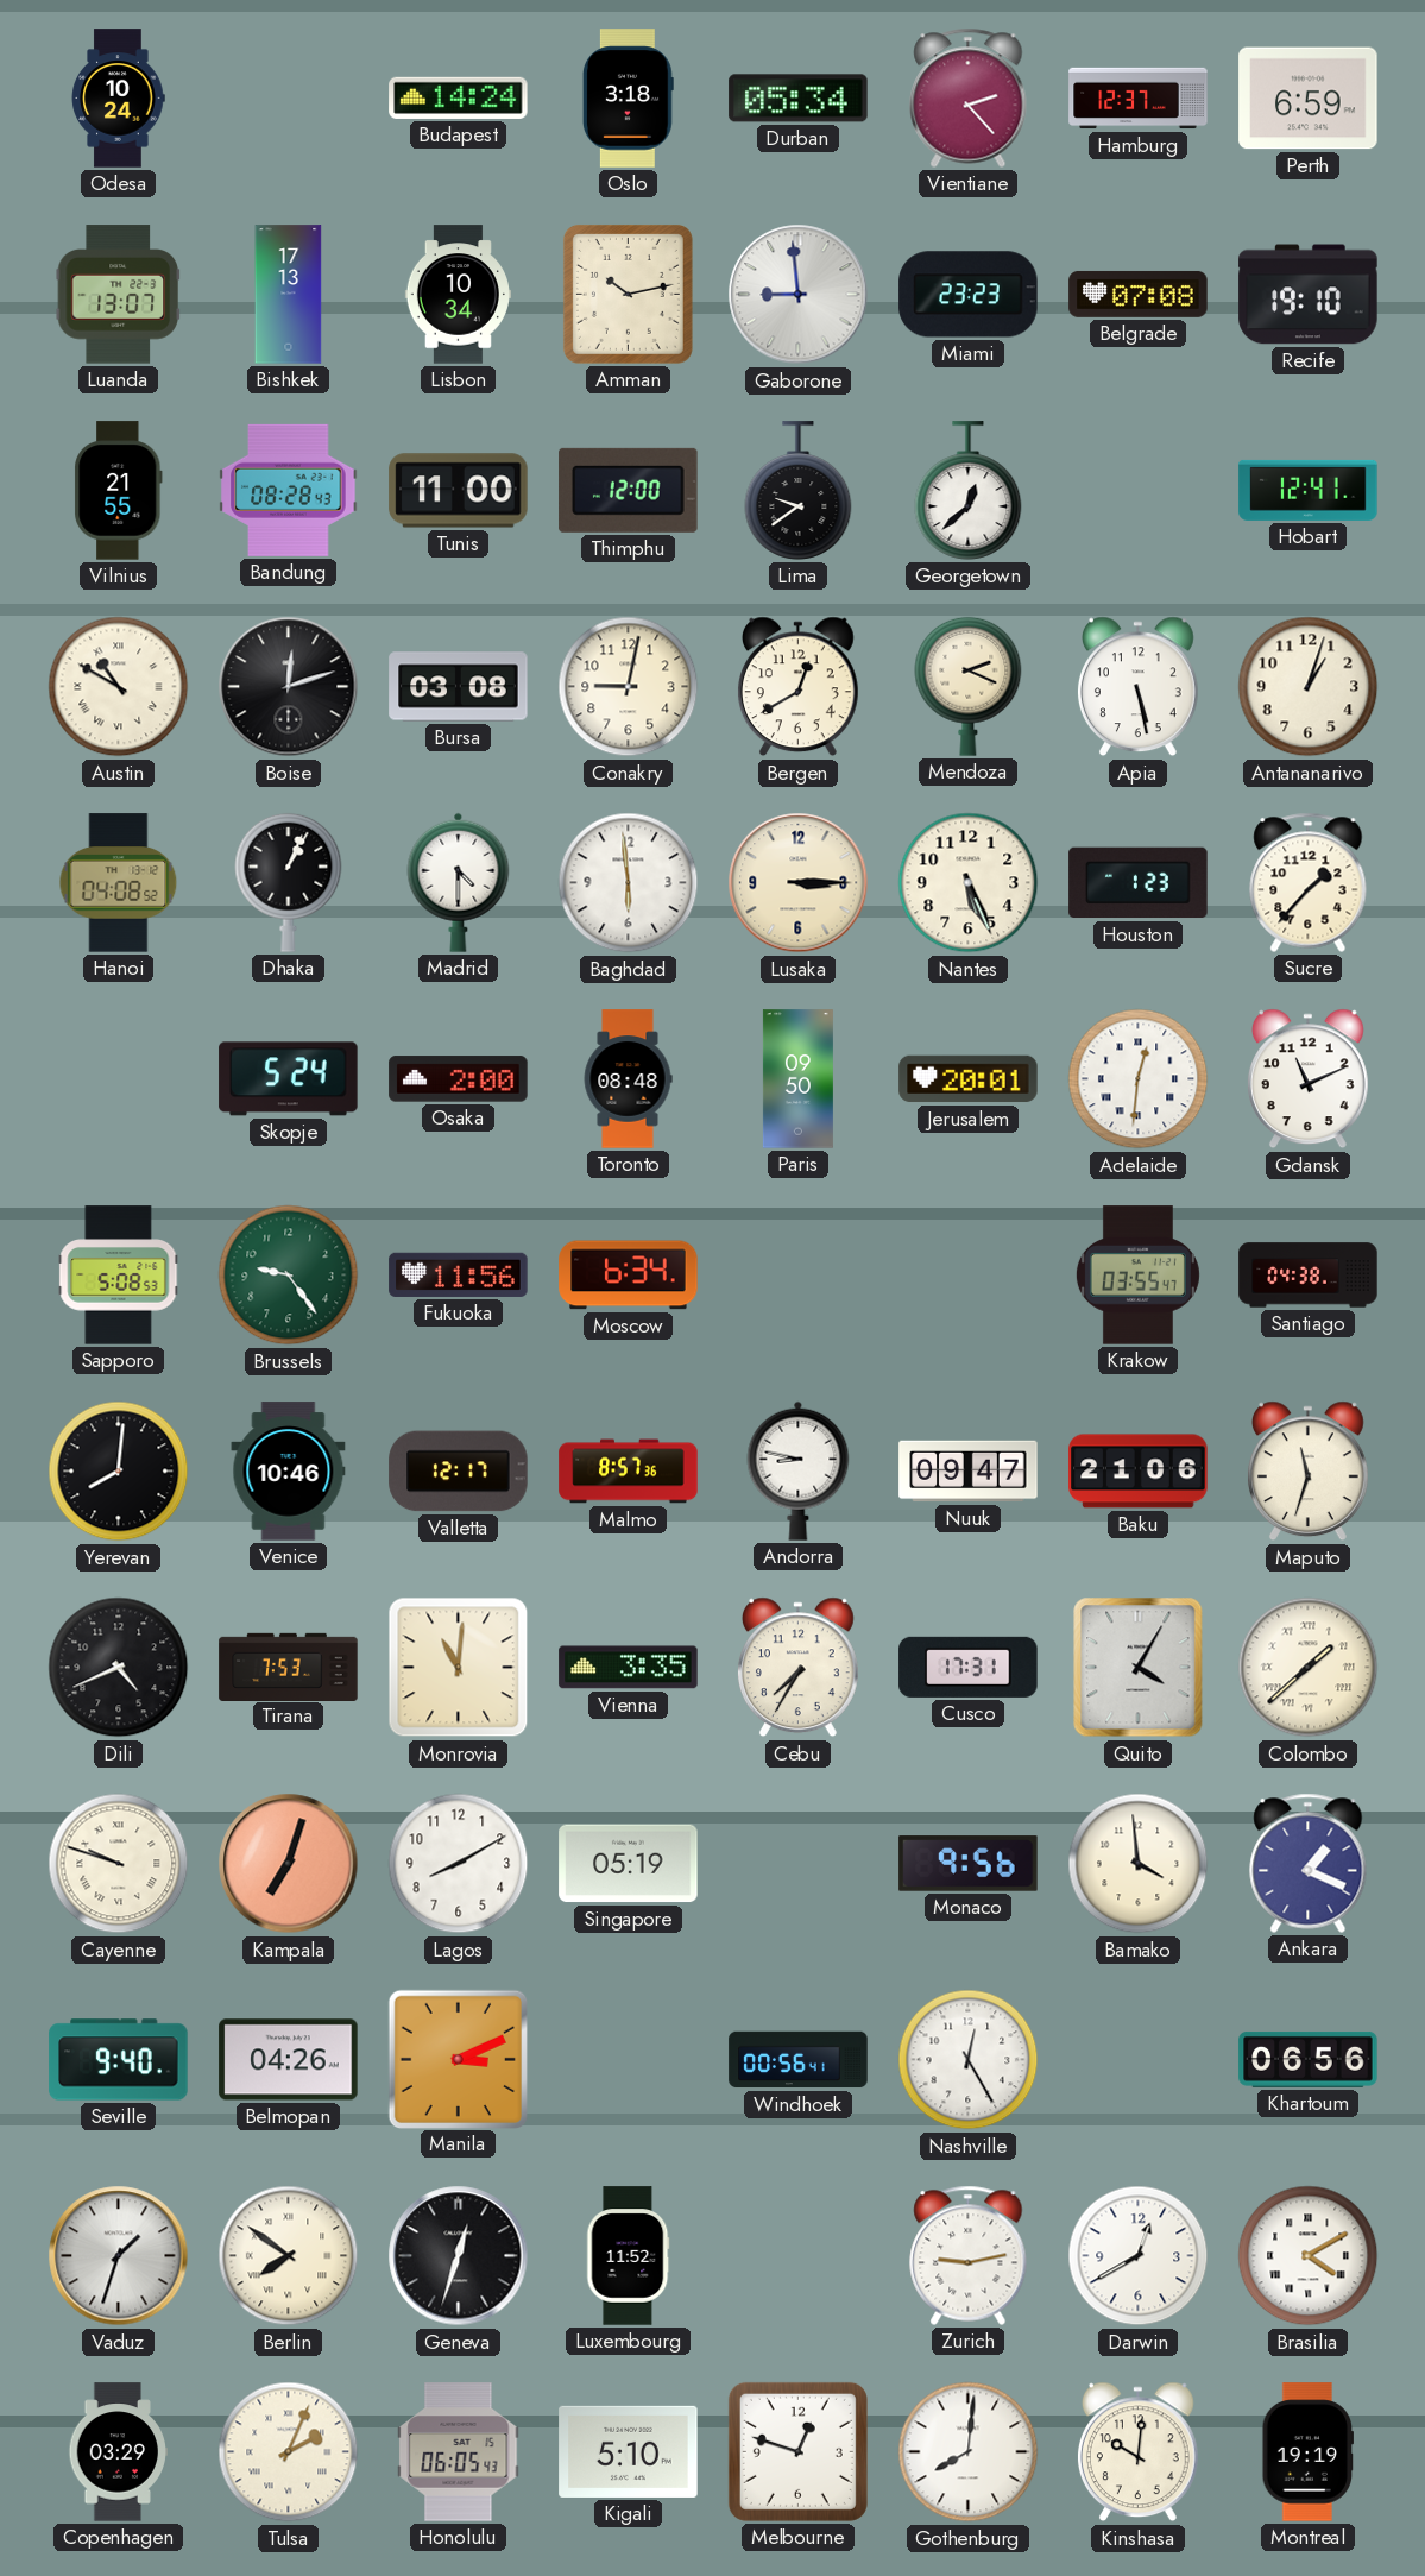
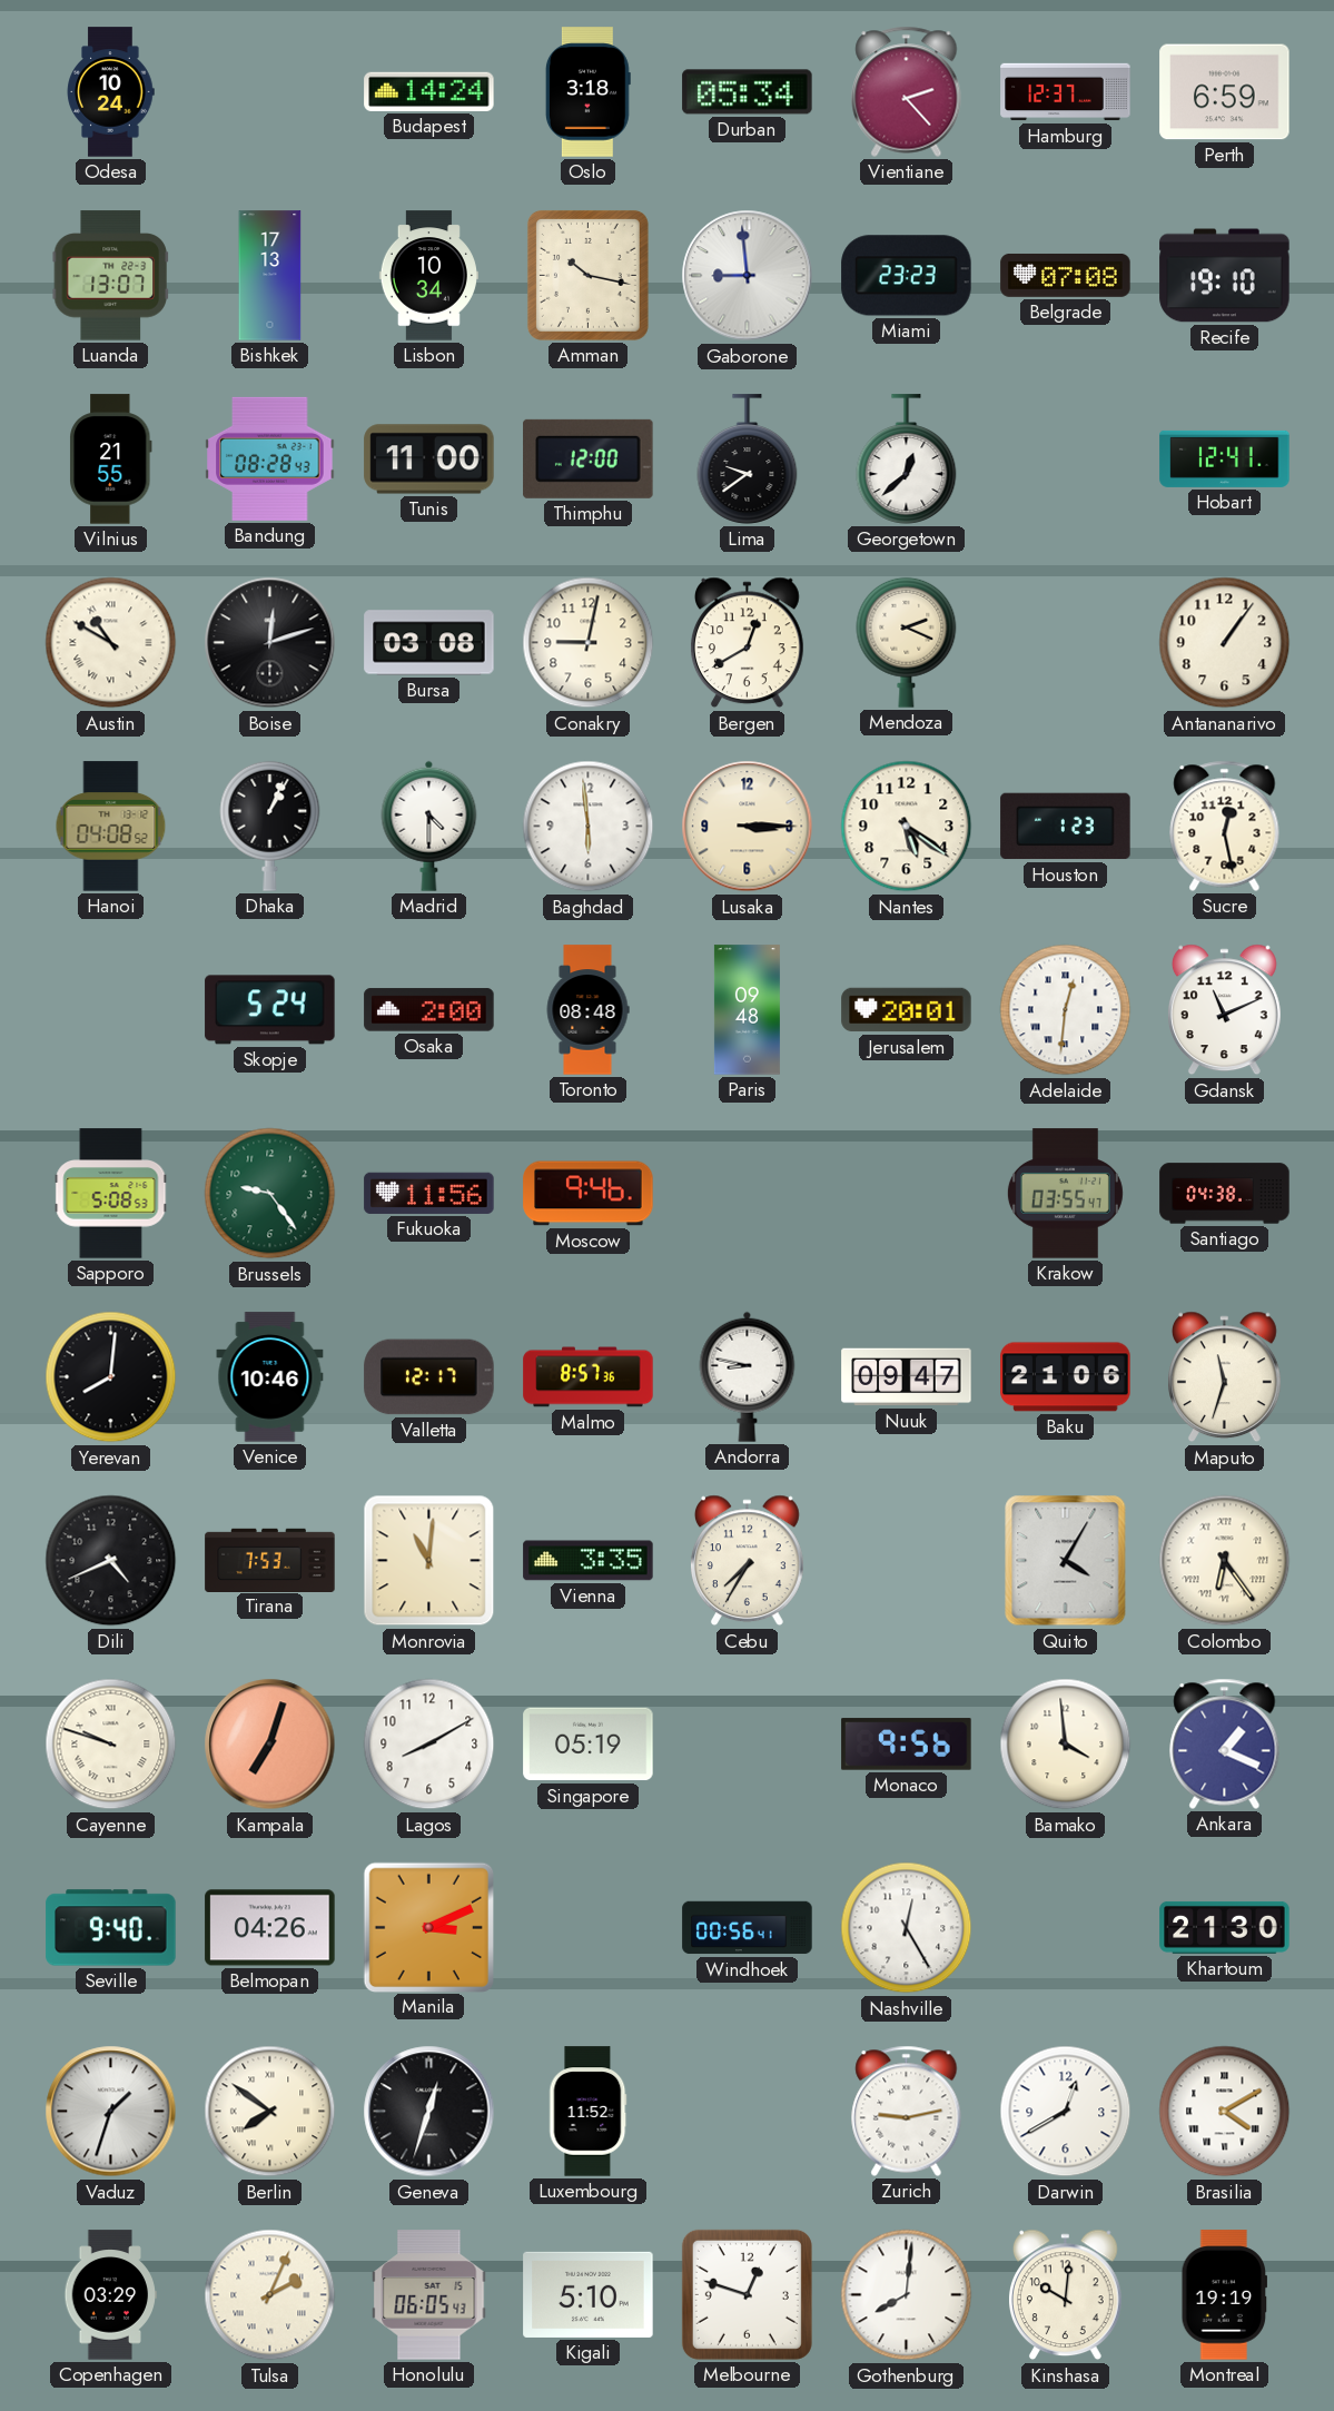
Amman: 10:13 -> 10:17 (587, 275)
Apia: 5:28 -> none (1137, 687)
Antananarivo: 1:03 -> 1:06 (1225, 643)
Nantes: 5:26 -> 5:21 (907, 827)
Sucre: 1:37 -> 12:28 (1225, 826)
Paris: 09:50 -> 09:48 (747, 1010)
Moscow: 6:34 -> 9:46 (589, 1194)
Cusco: 17:31 -> none (969, 1667)
Colombo: 1:38 -> 6:24 (1225, 1561)
Khartoum: 06:56 -> 21:30 (1225, 1927)
